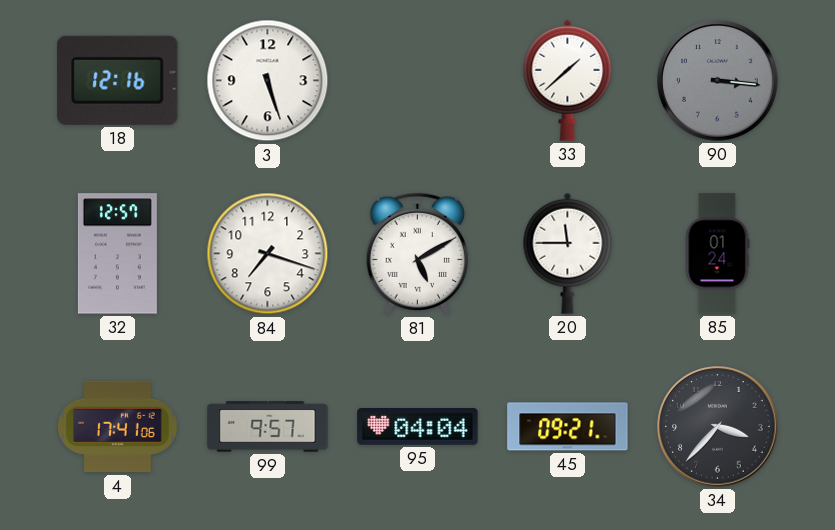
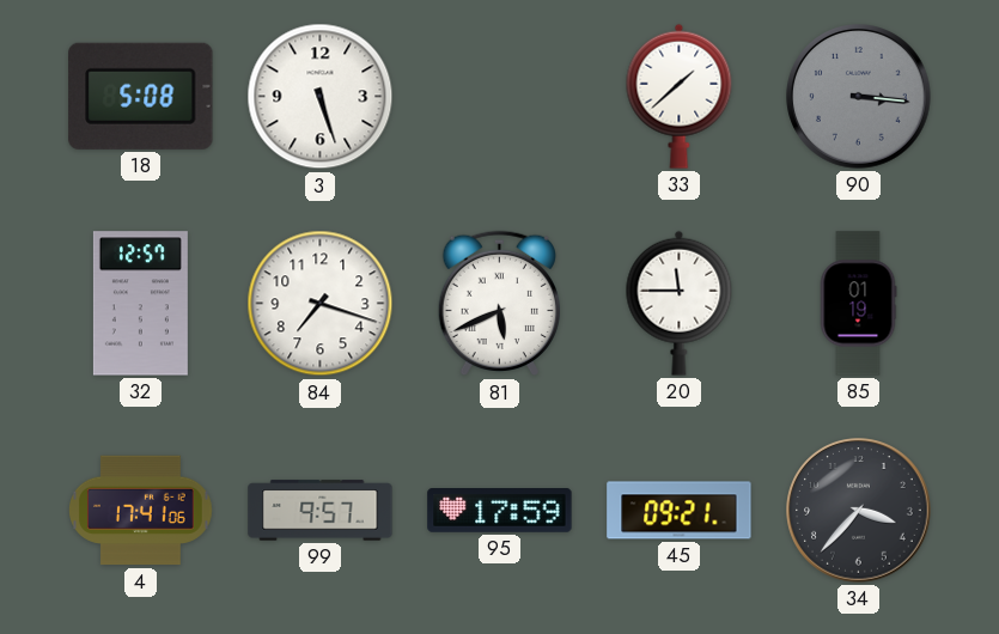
18: 12:16 -> 5:08 (141, 96)
81: 5:10 -> 5:41 (499, 304)
85: 01:24 -> 01:19 (858, 304)
95: 04:04 -> 17:59 (500, 511)
